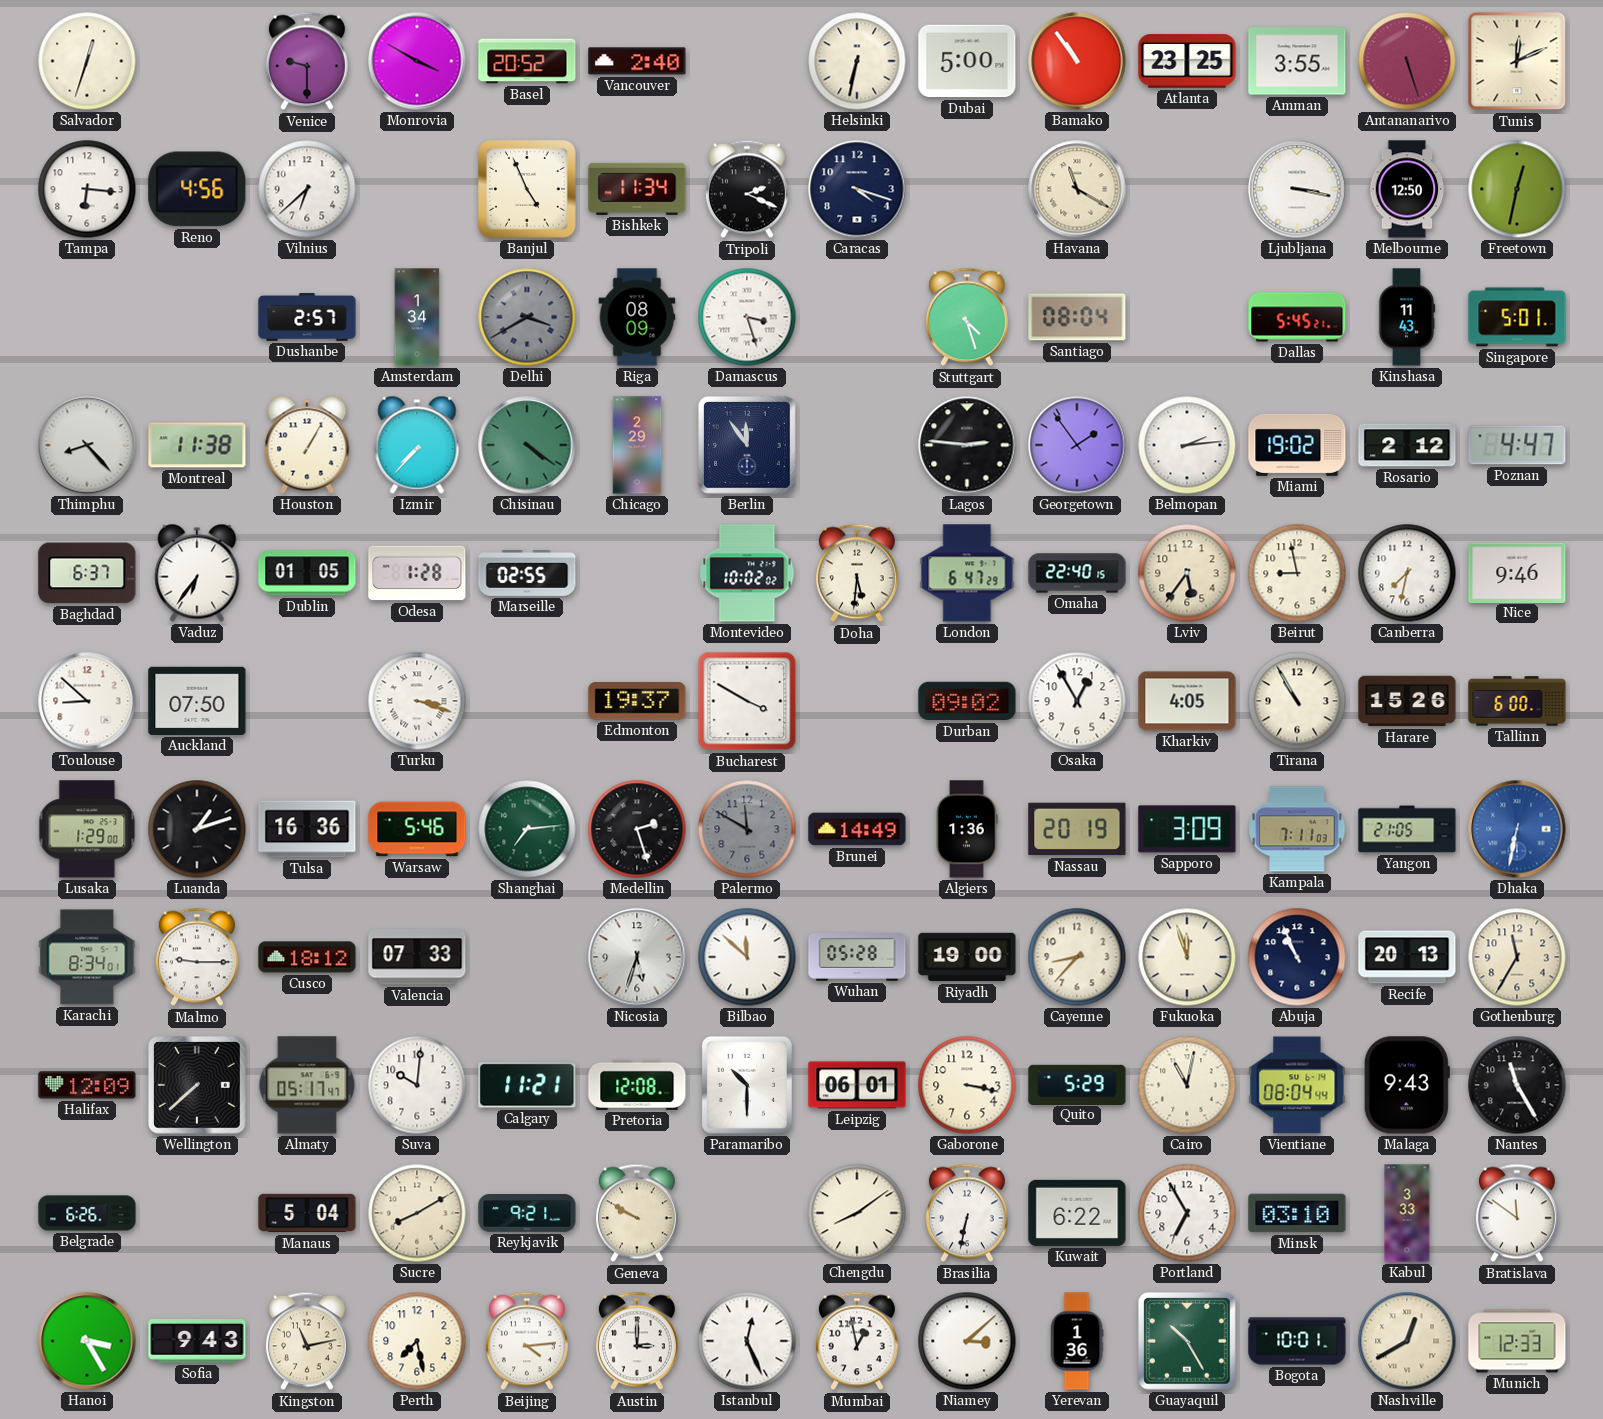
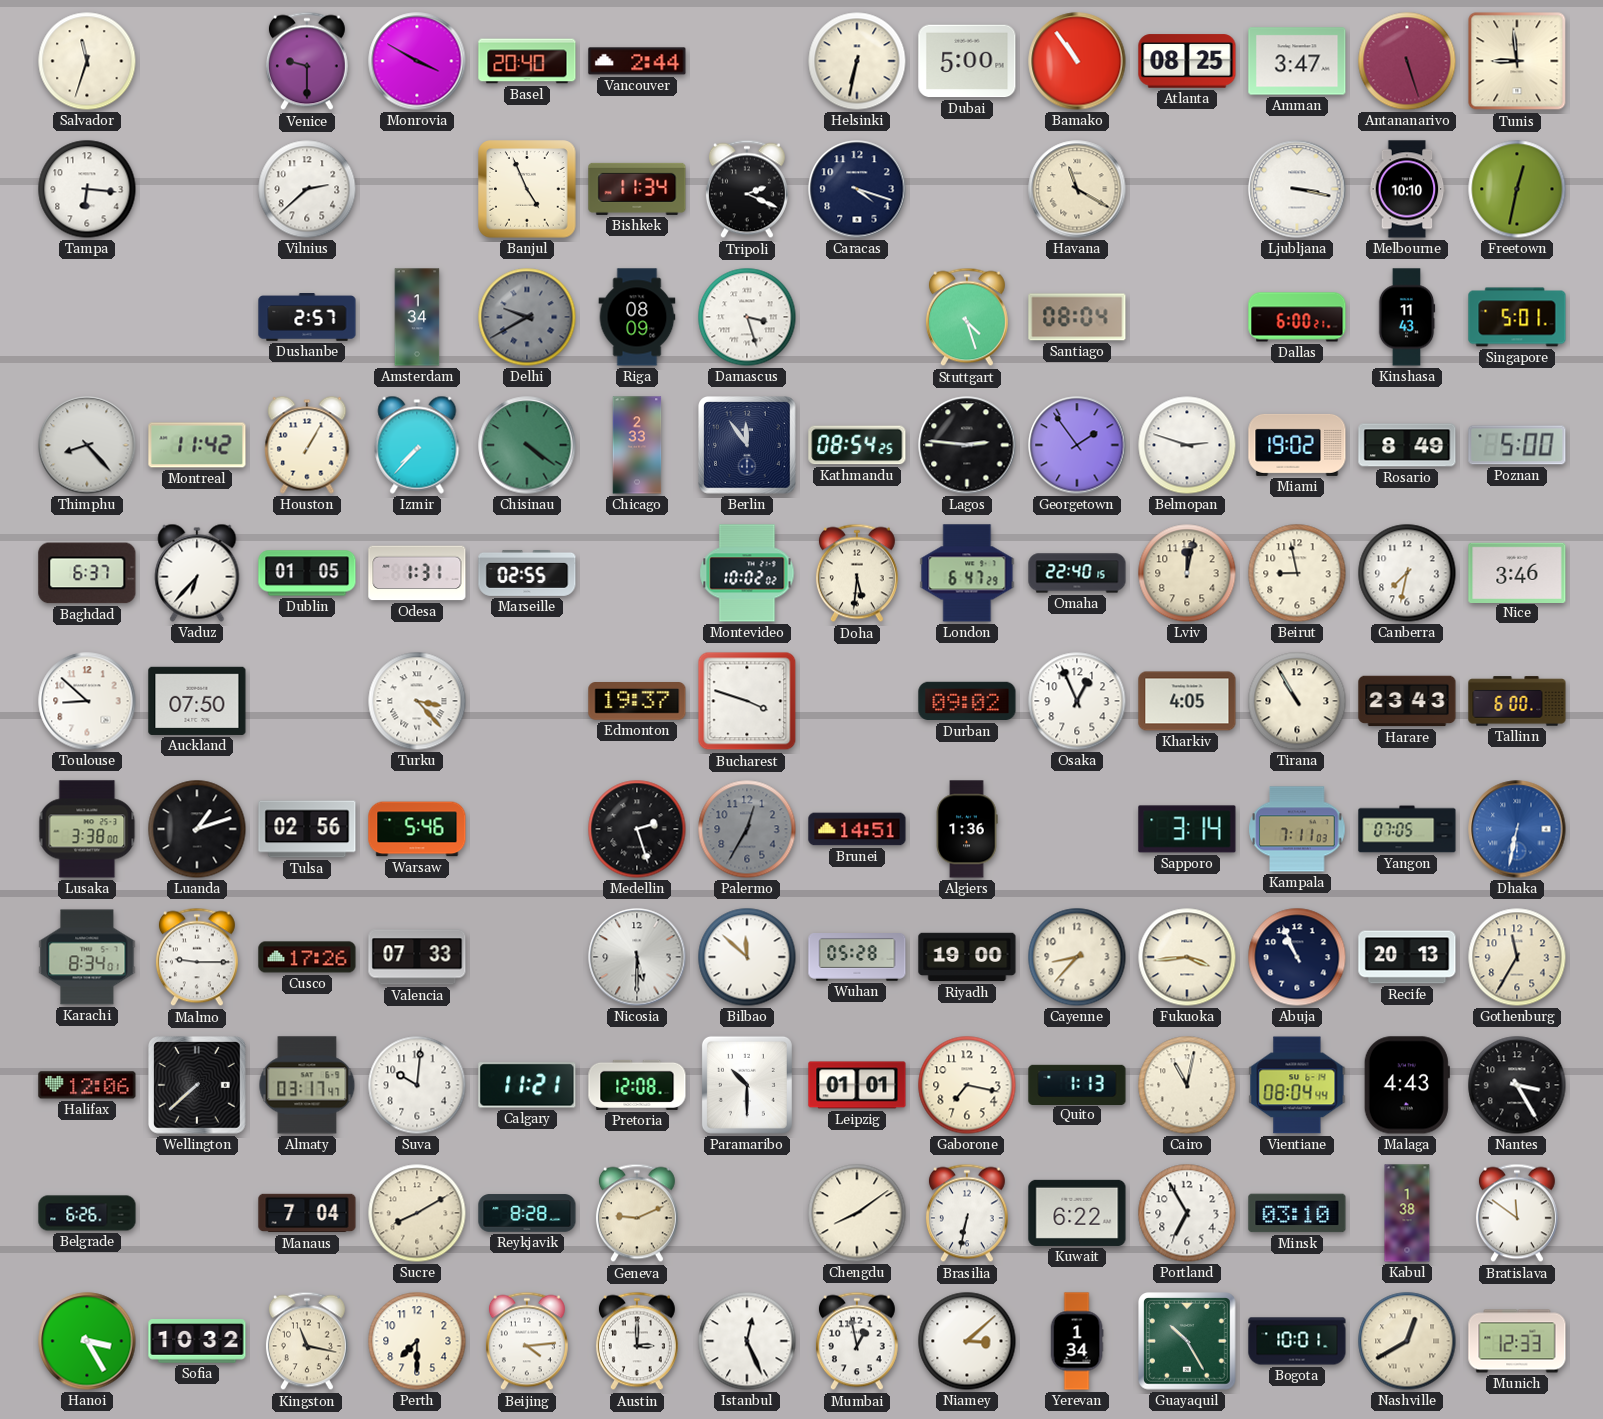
Salvador: 12:33 -> 11:33 (87, 61)
Basel: 20:52 -> 20:40 (527, 61)
Vancouver: 2:40 -> 2:44 (637, 61)
Atlanta: 23:25 -> 08:25 (1187, 61)
Amman: 3:55 -> 3:47 (1297, 61)
Tunis: 12:11 -> 8:59 (1517, 61)
Reno: 4:56 -> none (197, 189)
Vilnius: 6:38 -> 2:38 (307, 189)
Melbourne: 12:50 -> 10:10 (1407, 189)
Delhi: 3:40 -> 9:40 (527, 317)
Dallas: 5:45 -> 6:00 (1297, 317)
Montreal: 11:38 -> 11:42 (197, 445)
Chicago: 2:29 -> 2:33 (637, 445)
Kathmandu: none -> 08:54 (857, 445)
Belmopan: 2:14 -> 2:48 (1187, 445)
Rosario: 2:12 -> 8:49 (1407, 445)
Poznan: 4:47 -> 5:00 (1517, 445)
Vaduz: 6:36 -> 6:37 (197, 573)
Odesa: 1:28 -> 1:31 (417, 573)
Lviv: 5:36 -> 12:02 (1187, 573)
Nice: 9:46 -> 3:46 (1517, 572)
Turku: 3:18 -> 3:23 (417, 701)
Bucharest: 3:50 -> 3:48 (747, 701)
Osaka: 12:55 -> 12:56 (1077, 701)
Harare: 15:26 -> 23:43 (1407, 701)
Lusaka: 1:29 -> 3:38 (87, 829)
Tulsa: 16:36 -> 02:56 (307, 829)
Shanghai: 7:14 -> none (527, 829)
Palermo: 11:50 -> 12:35 (747, 829)
Brunei: 14:49 -> 14:51 (857, 829)
Nassau: 20:19 -> none (1077, 829)
Sapporo: 3:09 -> 3:14 (1187, 829)
Yangon: 21:05 -> 07:05 (1407, 829)
Cusco: 18:12 -> 17:26 (307, 957)
Nicosia: 5:33 -> 5:30 (637, 957)
Fukuoka: 11:57 -> 3:44 (1187, 957)
Halifax: 12:09 -> 12:06 (87, 1085)
Almaty: 05:17 -> 03:17 (307, 1085)
Leipzig: 06:01 -> 01:01 (857, 1085)
Gaborone: 3:17 -> 7:17 (967, 1085)
Quito: 5:29 -> 1:13 (1077, 1084)
Malaga: 9:43 -> 4:43 (1407, 1085)
Nantes: 11:25 -> 3:25 (1517, 1085)
Manaus: 5:04 -> 7:04 (307, 1213)
Reykjavik: 9:21 -> 8:28 (527, 1213)
Geneva: 9:50 -> 9:11 (637, 1213)
Kabul: 3:33 -> 1:38 (1407, 1213)
Sofia: 9:43 -> 10:32 (197, 1342)
Kingston: 11:13 -> 11:17 (307, 1341)
Perth: 7:28 -> 7:30 (417, 1341)
Yerevan: 1:36 -> 1:34 (1077, 1341)
